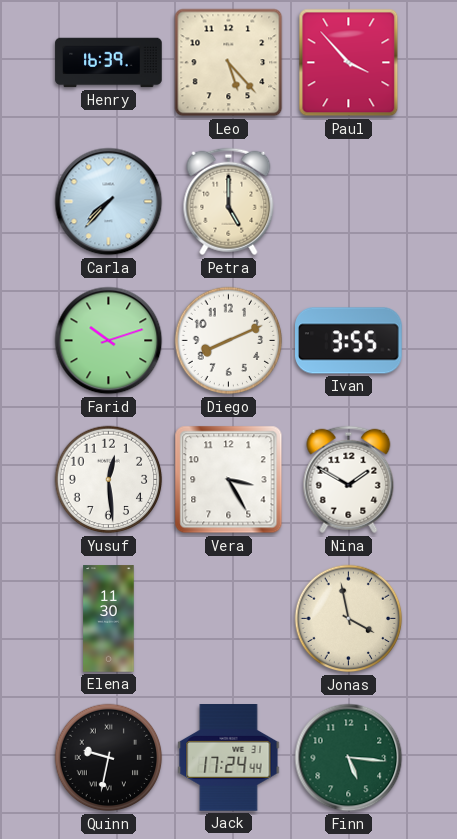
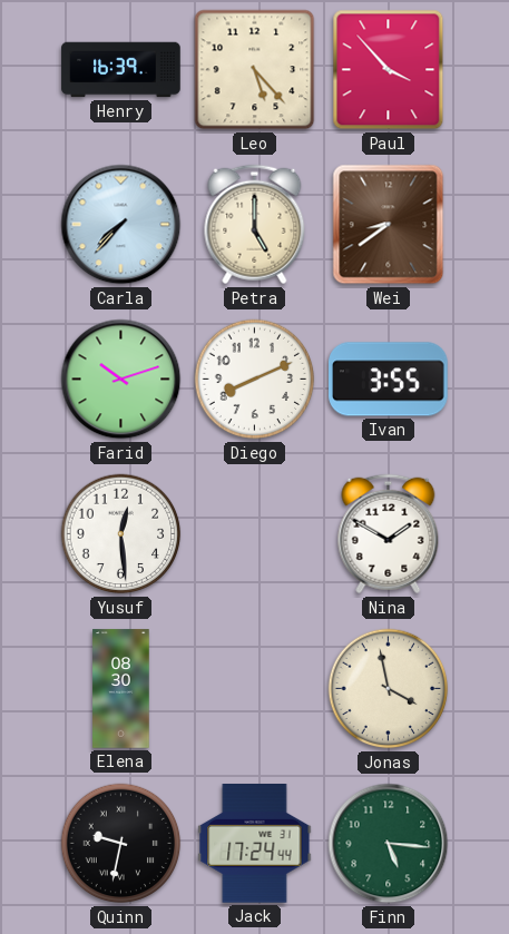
Wei: none -> 8:39 (389, 225)
Vera: 3:25 -> none (229, 480)
Elena: 11:30 -> 08:30 (121, 689)
